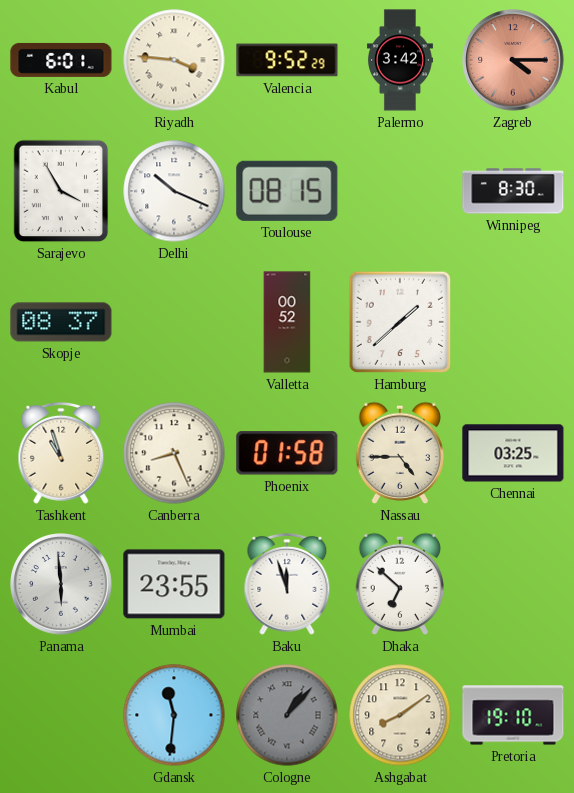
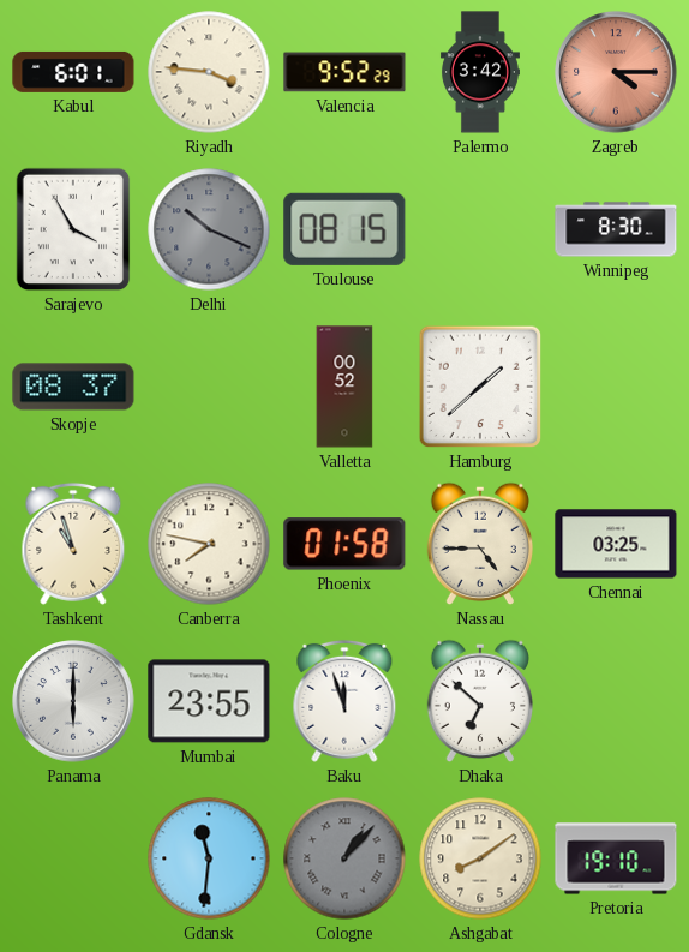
Delhi dial: white -> grey (209, 229)
Canberra: 8:26 -> 7:47 (209, 544)
Panama: 5:59 -> 6:00 (73, 701)
